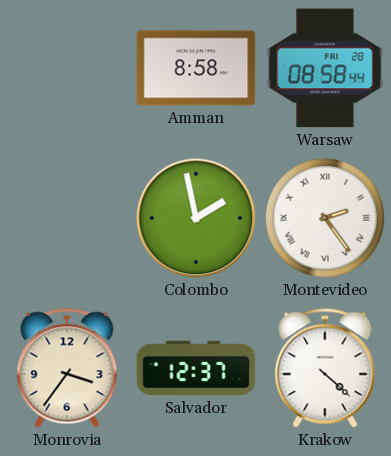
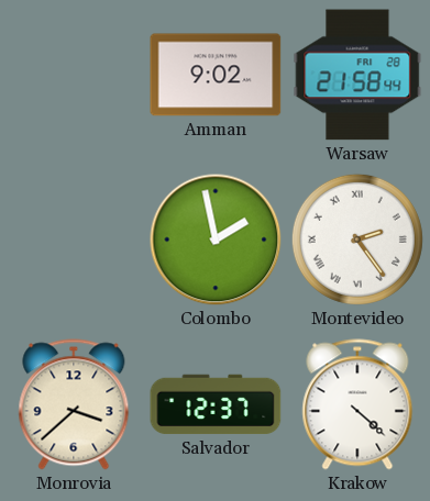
Amman: 8:58 -> 9:02 (216, 75)
Warsaw: 08:58 -> 21:58 (357, 75)
Monrovia: 3:36 -> 3:38 (74, 404)
